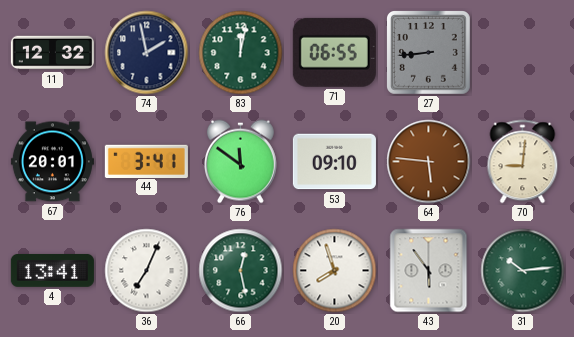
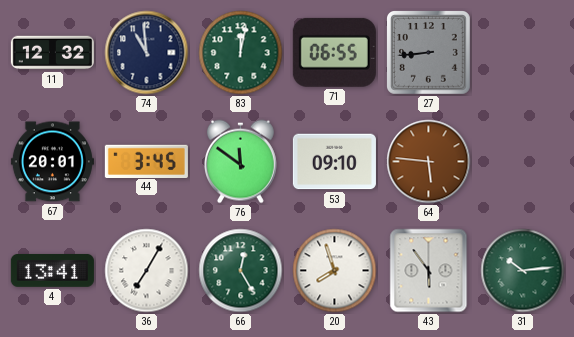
74: 1:58 -> 10:59 (147, 53)
44: 3:41 -> 3:45 (146, 161)
70: 9:01 -> none (523, 162)
36: 7:04 -> 7:05 (147, 271)
66: 12:28 -> 12:25 (241, 271)
